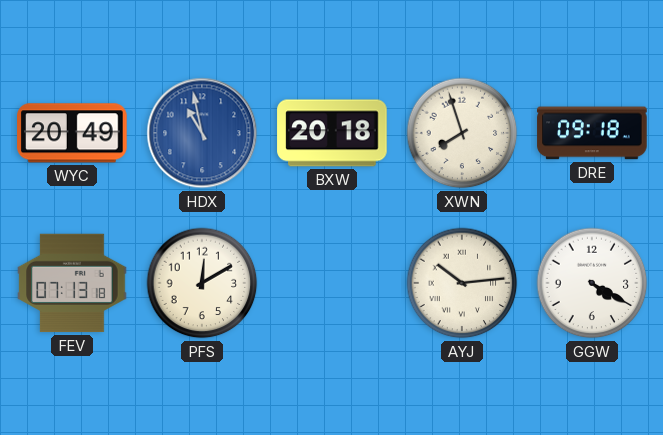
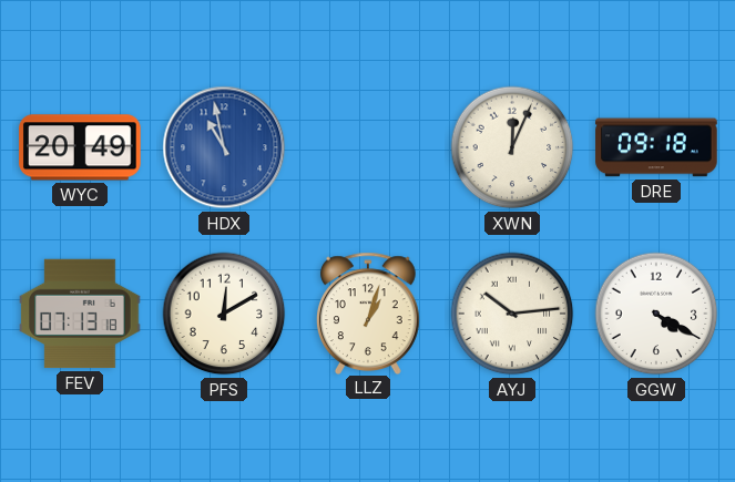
BXW: 20:18 -> none (332, 133)
XWN: 7:57 -> 12:04 (512, 147)
LLZ: none -> 1:03 (368, 312)
